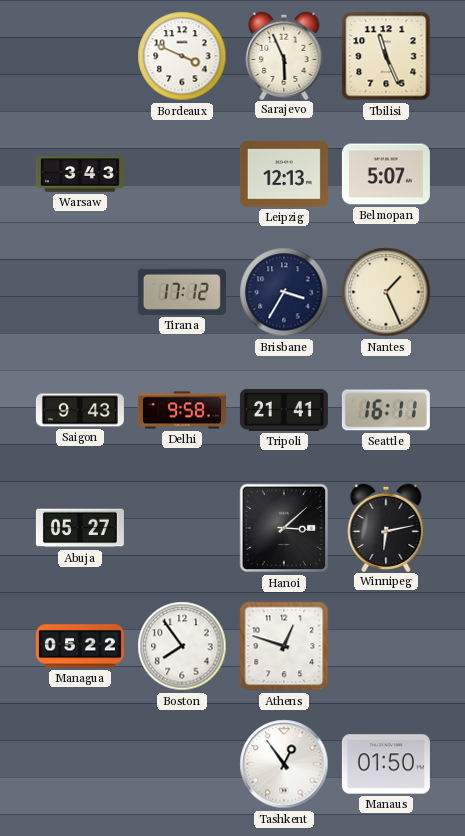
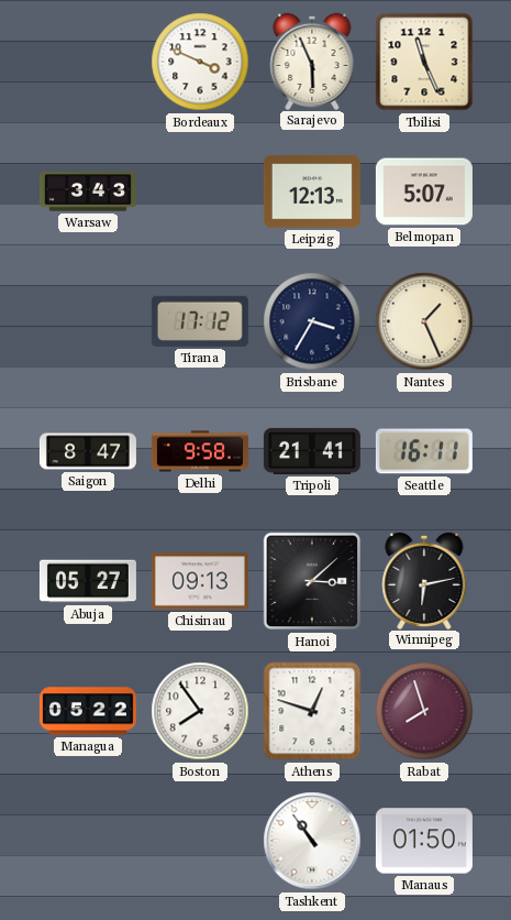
Saigon: 9:43 -> 8:47 (88, 451)
Chisinau: none -> 09:13 (200, 581)
Rabat: none -> 7:57 (424, 711)
Tashkent: 12:54 -> 10:54 (312, 841)
